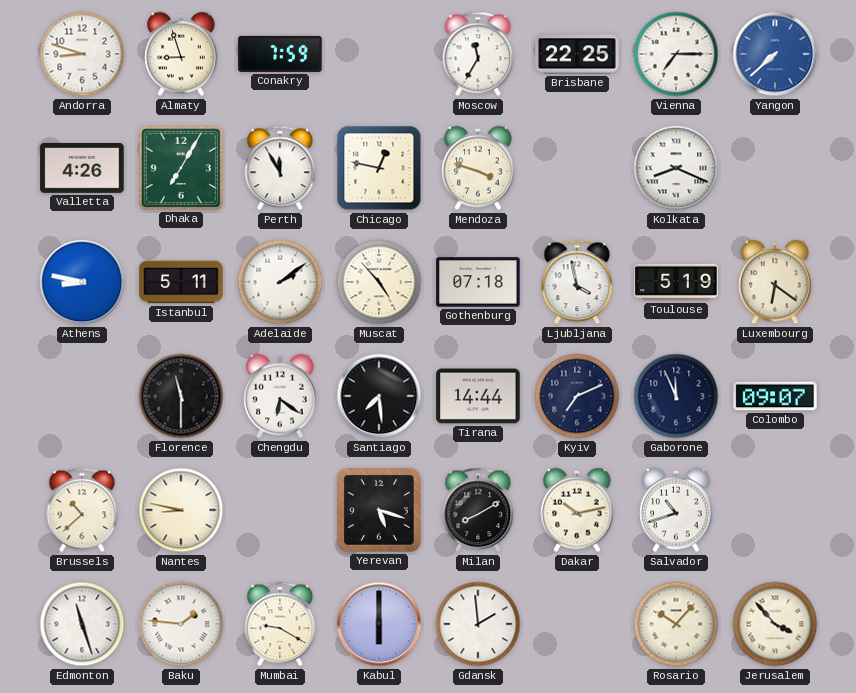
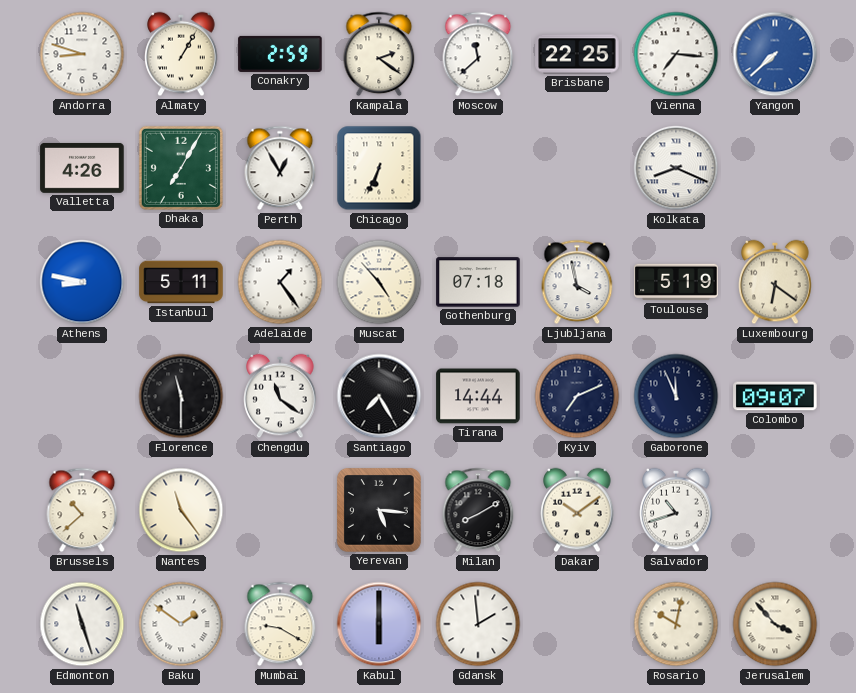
Almaty: 8:57 -> 1:05 (181, 54)
Conakry: 7:59 -> 2:59 (280, 54)
Kampala: none -> 2:21 (379, 54)
Moscow: 11:35 -> 11:38 (478, 54)
Vienna: 7:15 -> 7:16 (676, 54)
Perth: 11:55 -> 12:55 (280, 168)
Chicago: 12:47 -> 6:34 (379, 168)
Mendoza: 3:48 -> none (478, 168)
Adelaide: 2:09 -> 1:24 (280, 282)
Chengdu: 6:21 -> 11:21 (280, 396)
Santiago: 7:29 -> 7:25 (379, 396)
Nantes: 8:47 -> 11:24 (181, 510)
Yerevan: 5:18 -> 5:16 (379, 510)
Dakar: 10:13 -> 10:09 (577, 510)
Baku: 1:46 -> 1:51 (181, 624)
Rosario: 10:07 -> 10:02 (676, 624)
